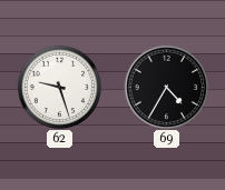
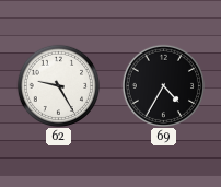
62: 9:27 -> 9:25 (58, 85)
